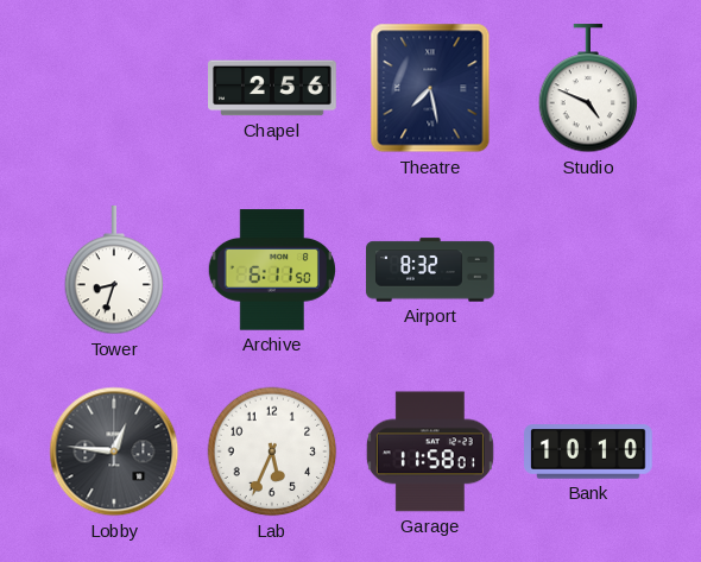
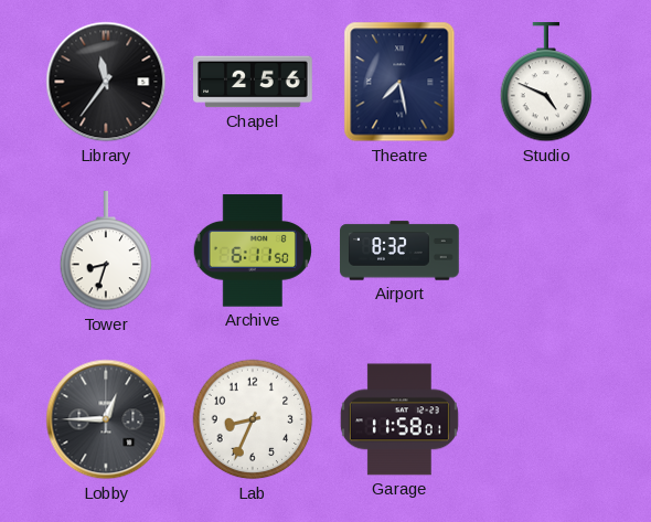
Library: none -> 11:36 (106, 82)
Lobby: 12:46 -> 12:45 (106, 419)
Lab: 5:34 -> 8:34 (253, 419)
Bank: 10:10 -> none (588, 452)
